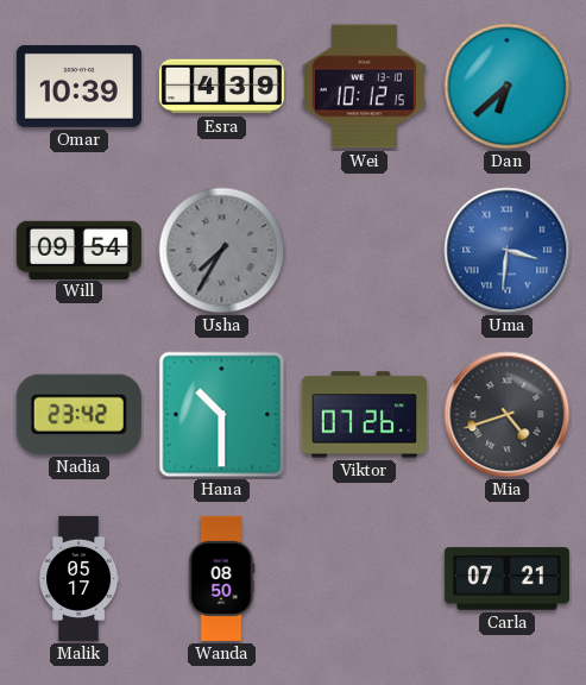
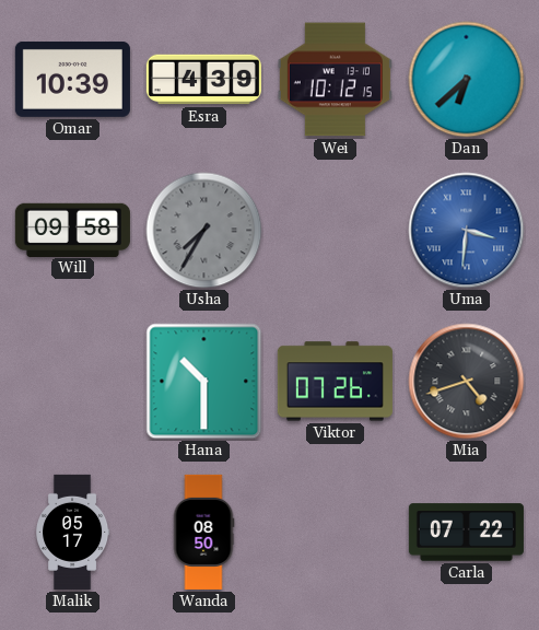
Will: 09:54 -> 09:58 (72, 230)
Nadia: 23:42 -> none (78, 414)
Carla: 07:21 -> 07:22 (466, 533)
